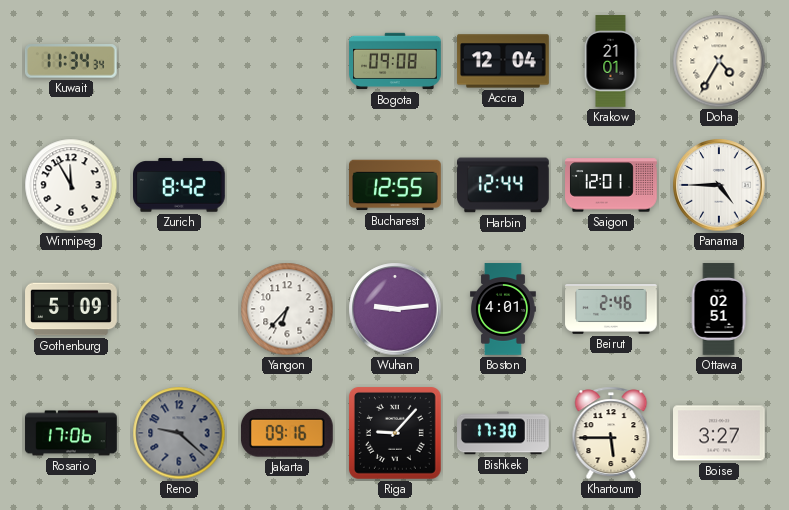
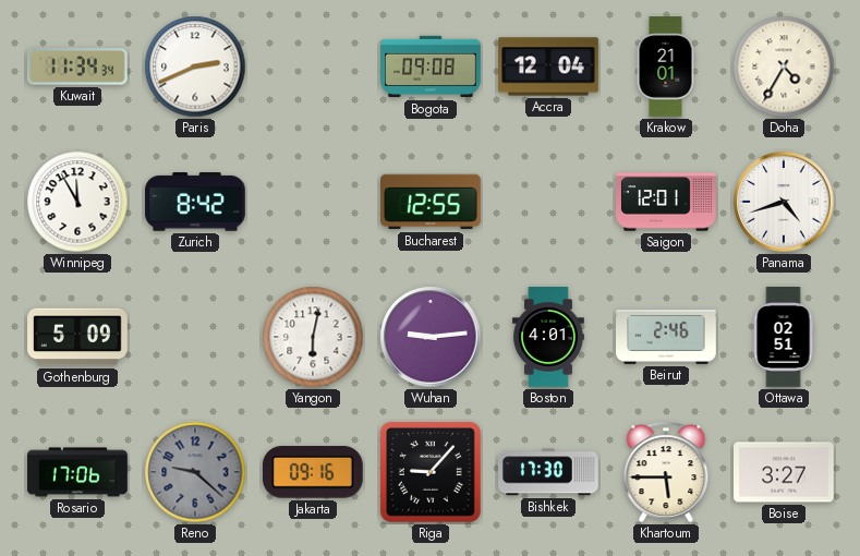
Paris: none -> 2:41 (195, 67)
Harbin: 12:44 -> none (504, 185)
Panama: 4:45 -> 4:42 (784, 202)
Yangon: 6:37 -> 6:02 (313, 337)
